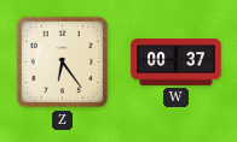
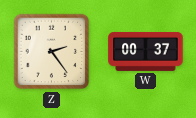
Z: 6:24 -> 2:24 (52, 52)
